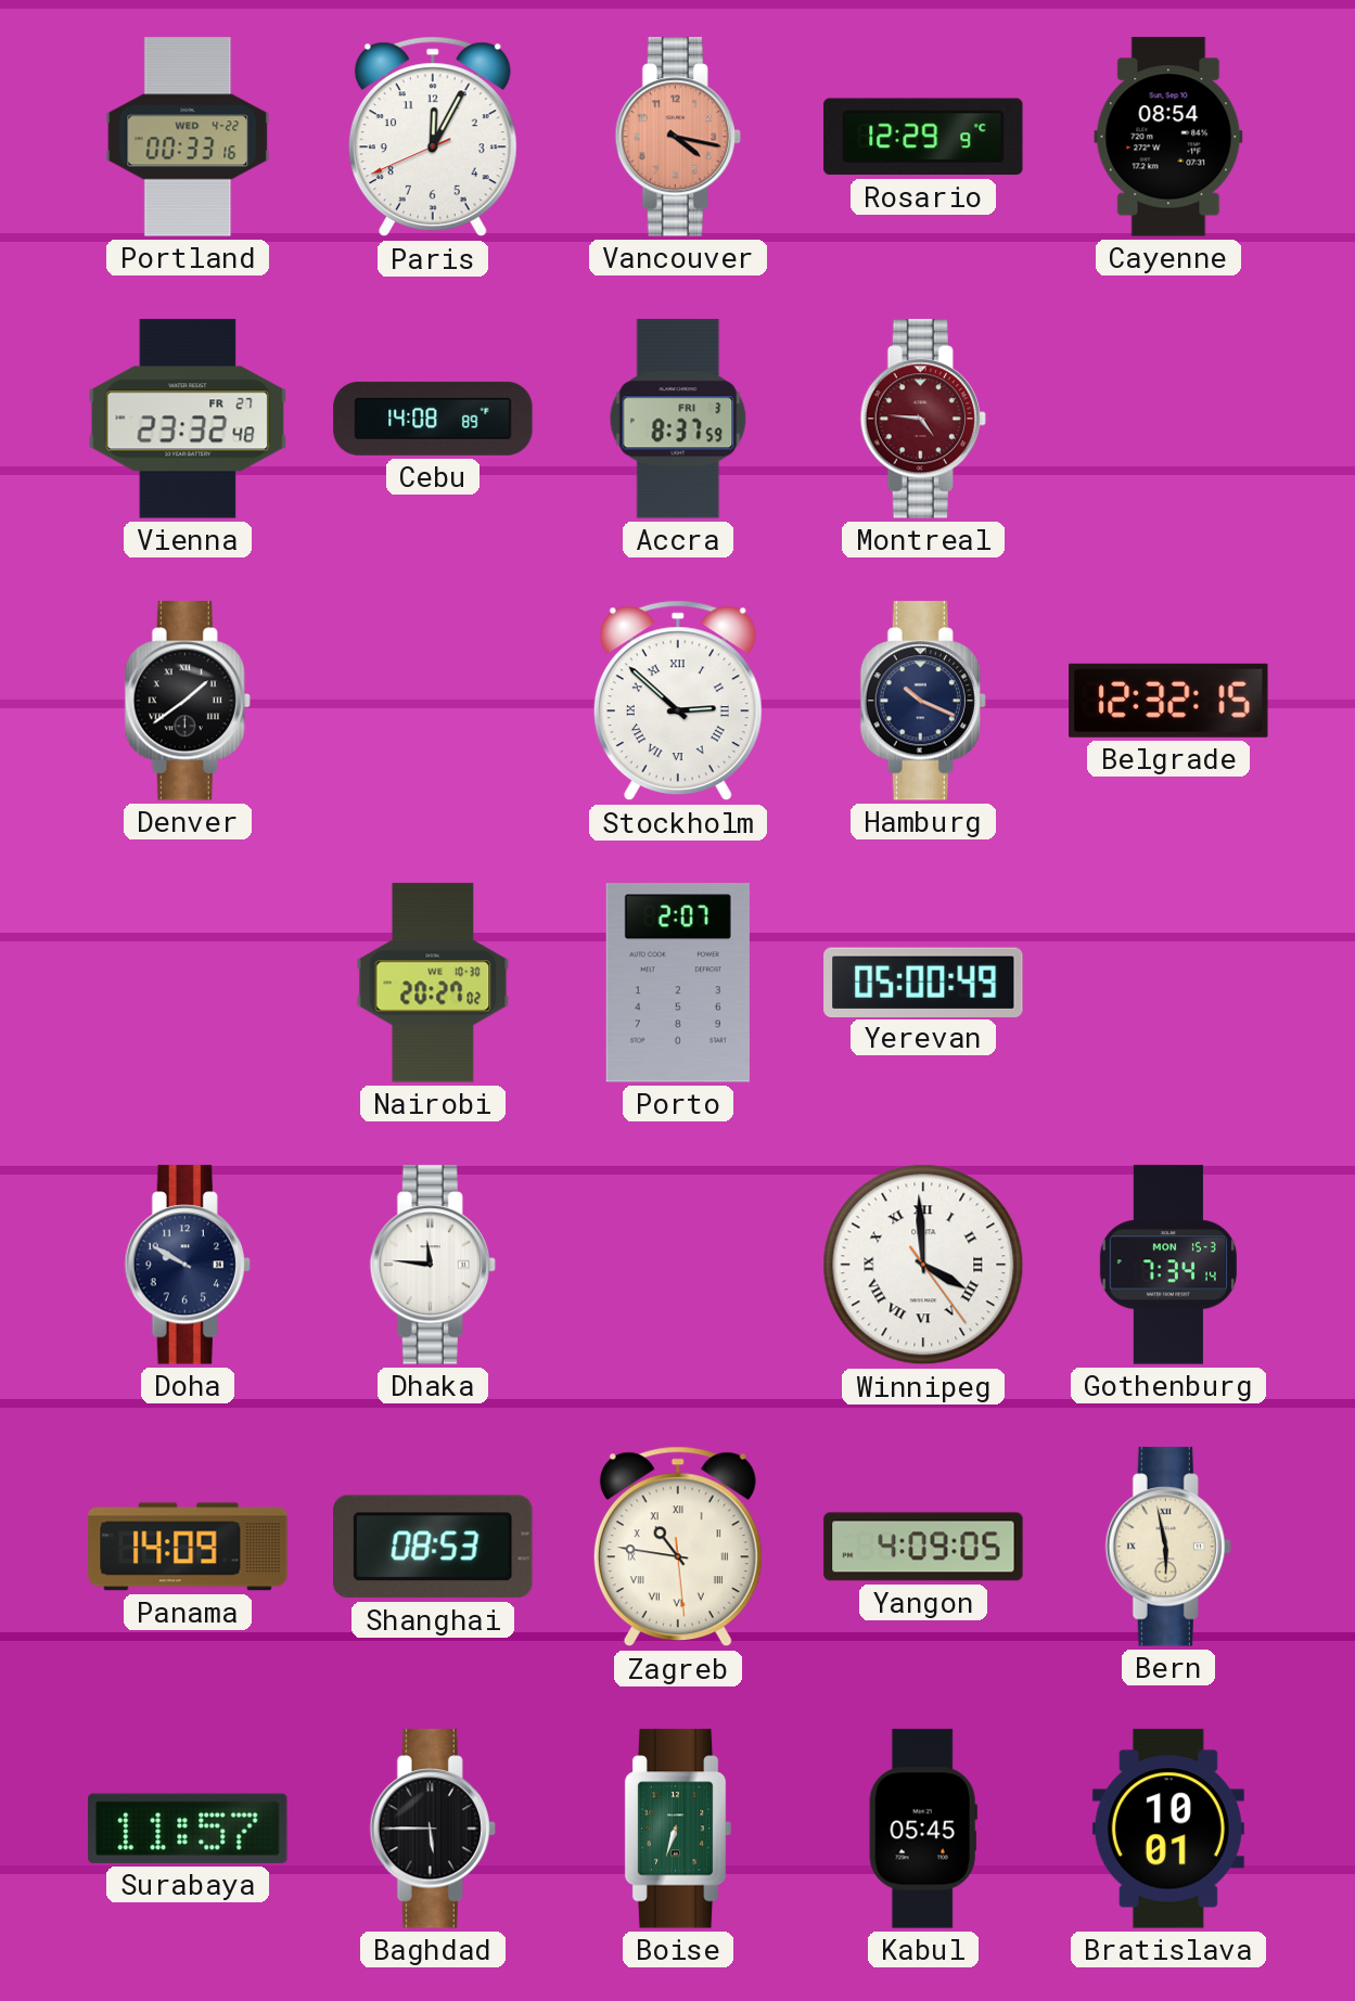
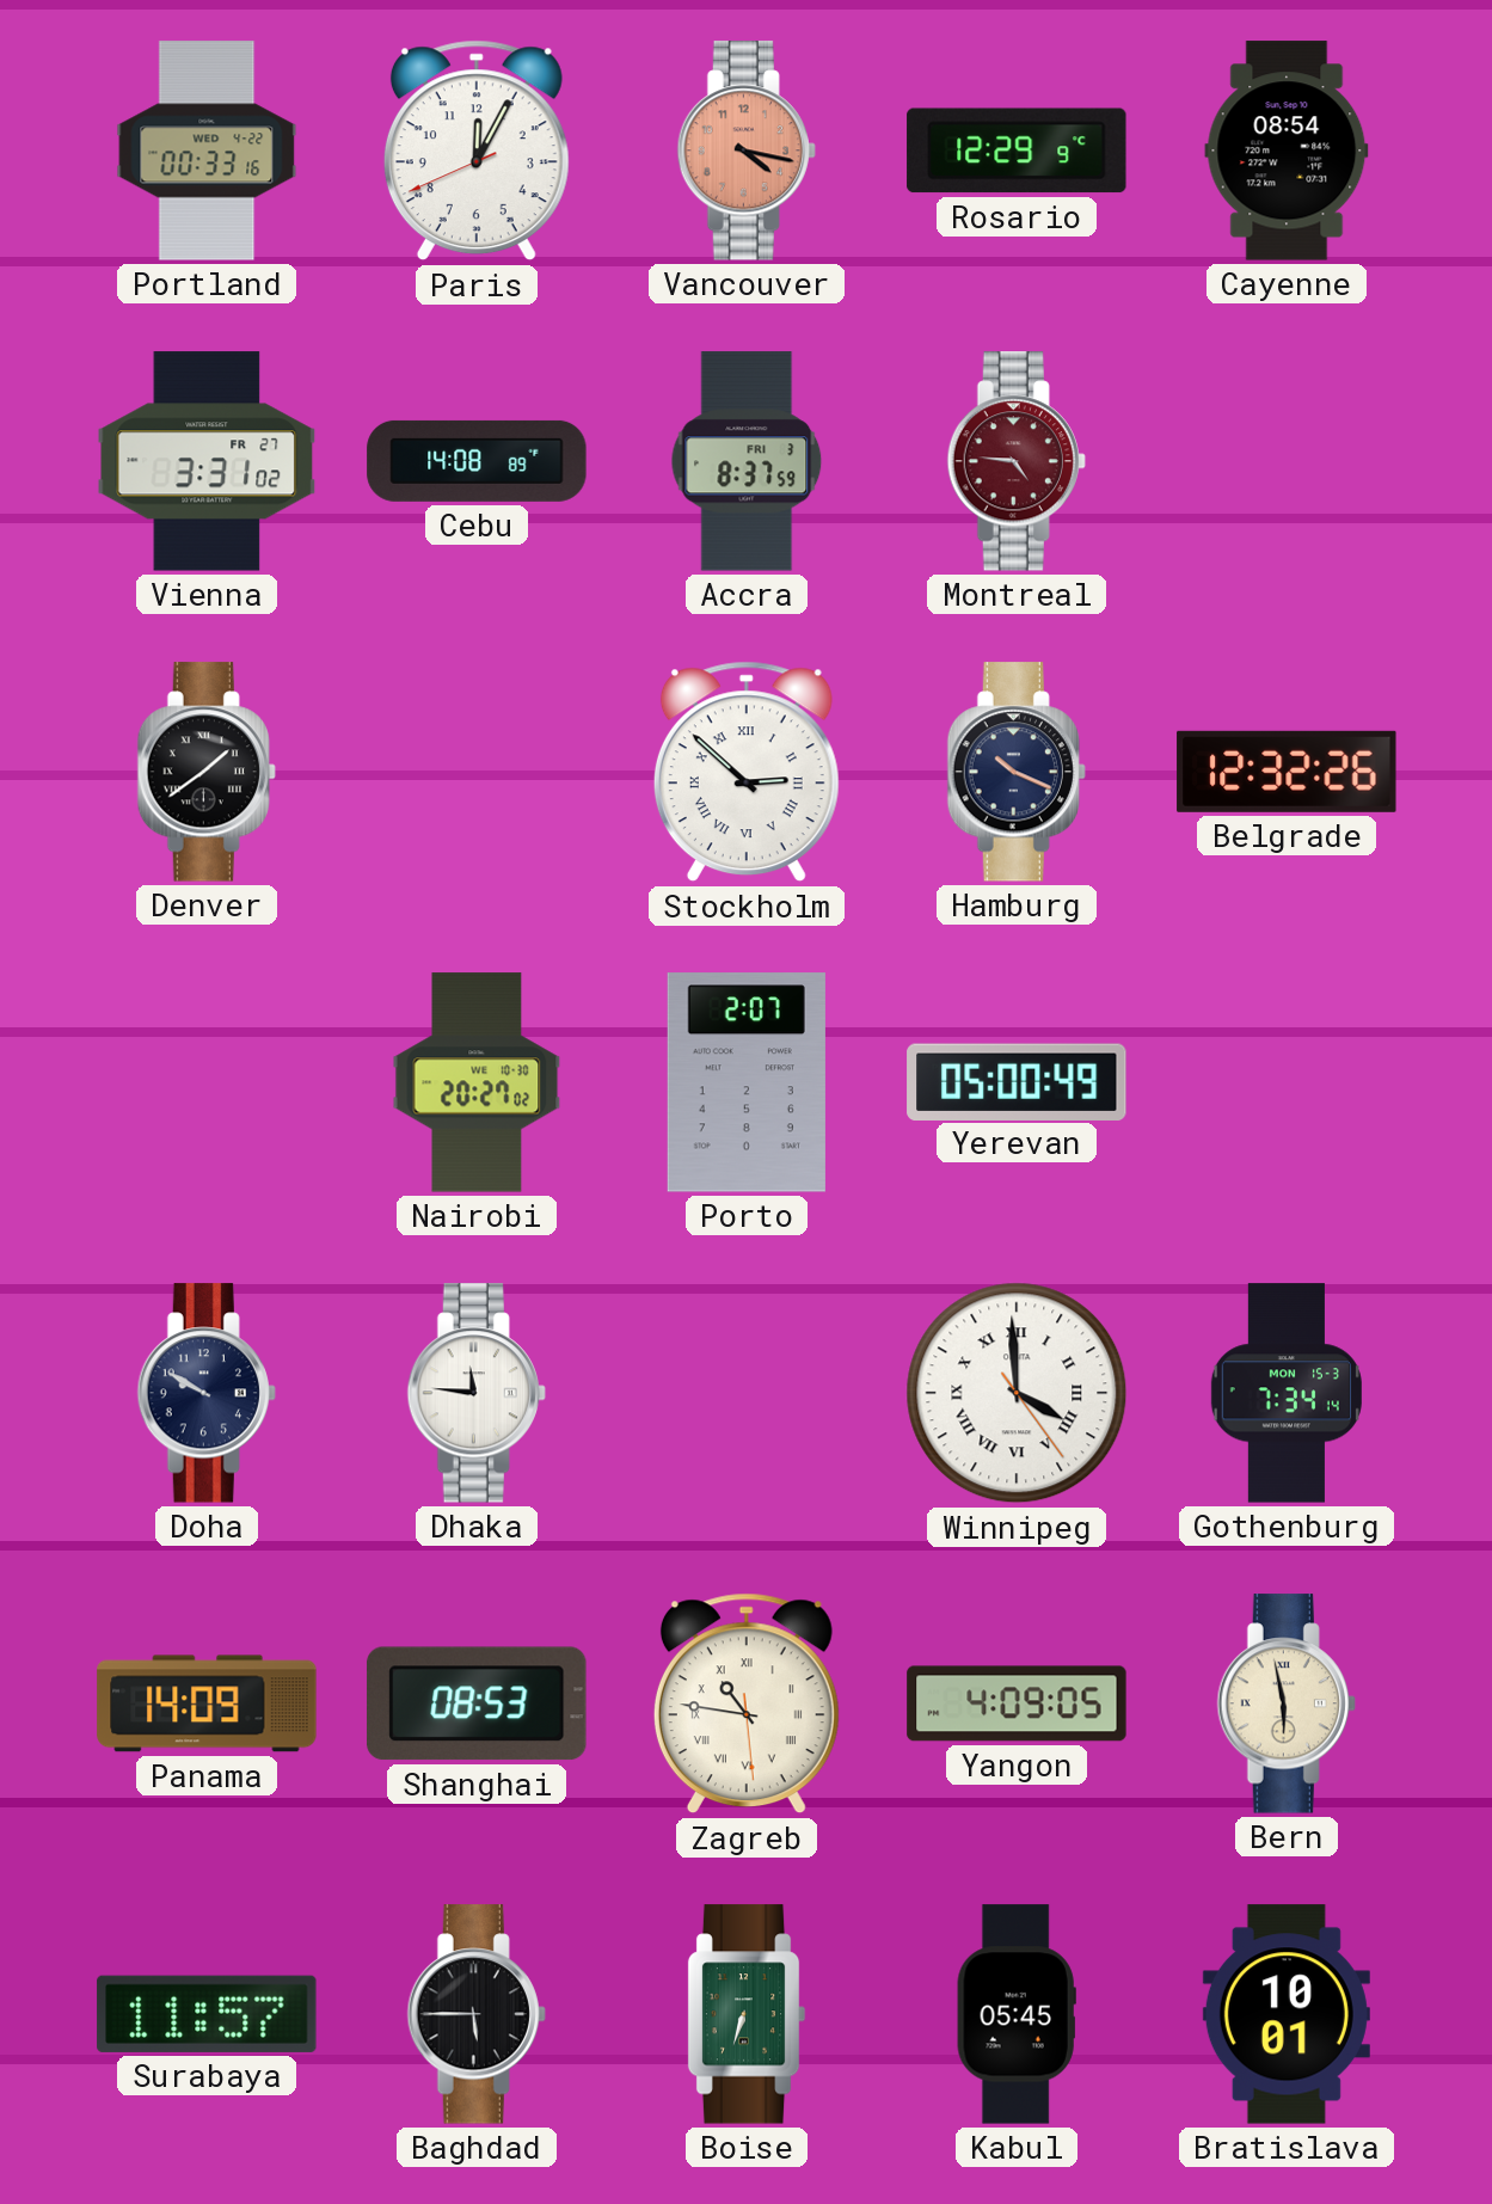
Vienna: 23:32 -> 3:31 (207, 461)
Belgrade: 12:32:15 -> 12:32:26 (1287, 772)
